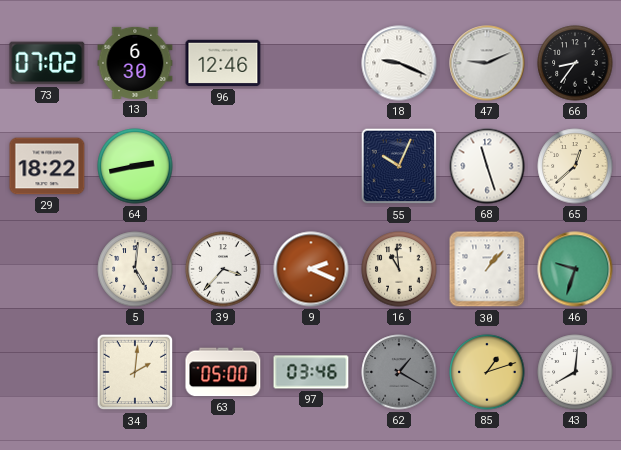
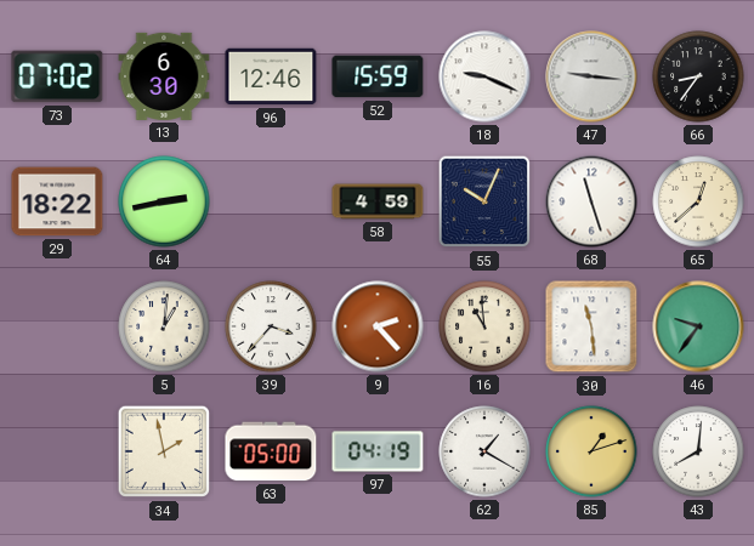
52: none -> 15:59 (378, 76)
47: 9:11 -> 9:16 (591, 76)
58: none -> 4:59 (378, 201)
5: 5:01 -> 1:01 (164, 326)
9: 2:19 -> 2:23 (378, 326)
30: 1:07 -> 11:29 (591, 326)
46: 9:33 -> 9:36 (698, 326)
34: 2:01 -> 1:58 (164, 451)
97: 03:46 -> 04:19 (378, 451)
62 dial: grey -> white (484, 451)
